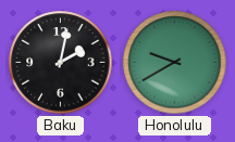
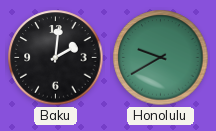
Baku: 2:02 -> 2:01 (56, 58)
